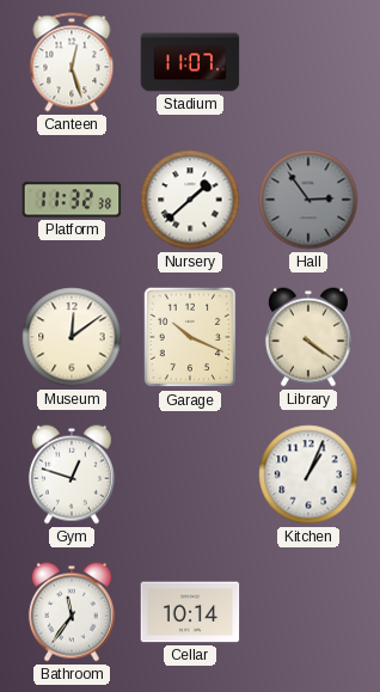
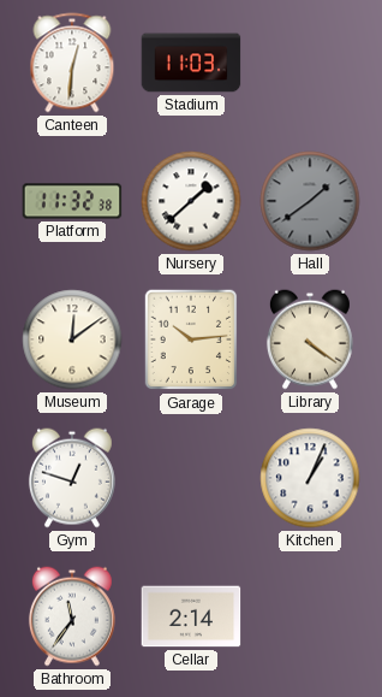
Canteen: 12:27 -> 12:31 (72, 63)
Stadium: 11:07 -> 11:03 (191, 63)
Hall: 2:54 -> 1:39 (310, 201)
Garage: 10:19 -> 10:14 (191, 339)
Cellar: 10:14 -> 2:14 (191, 616)
